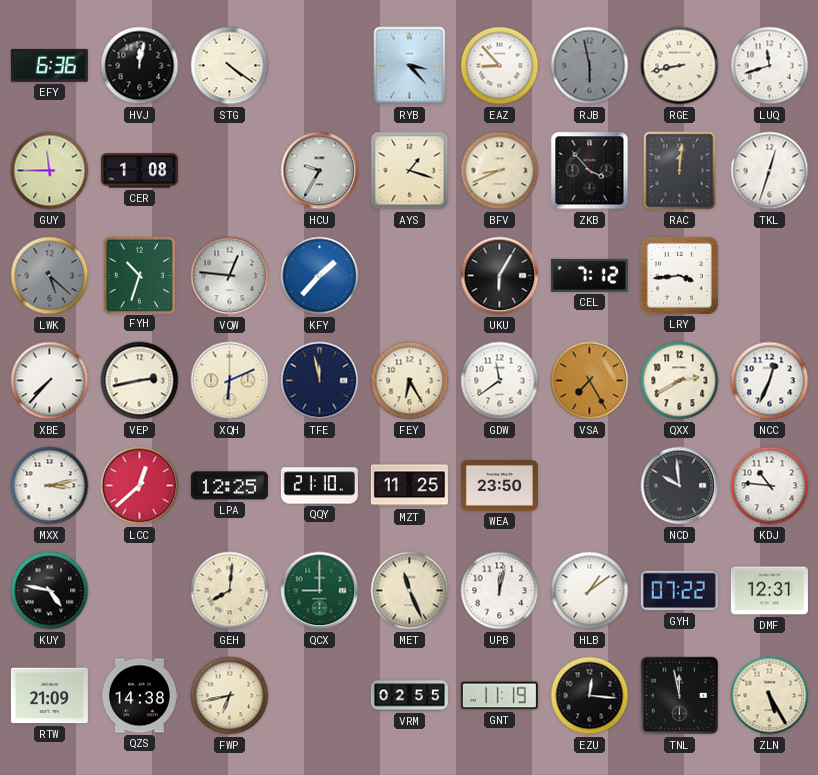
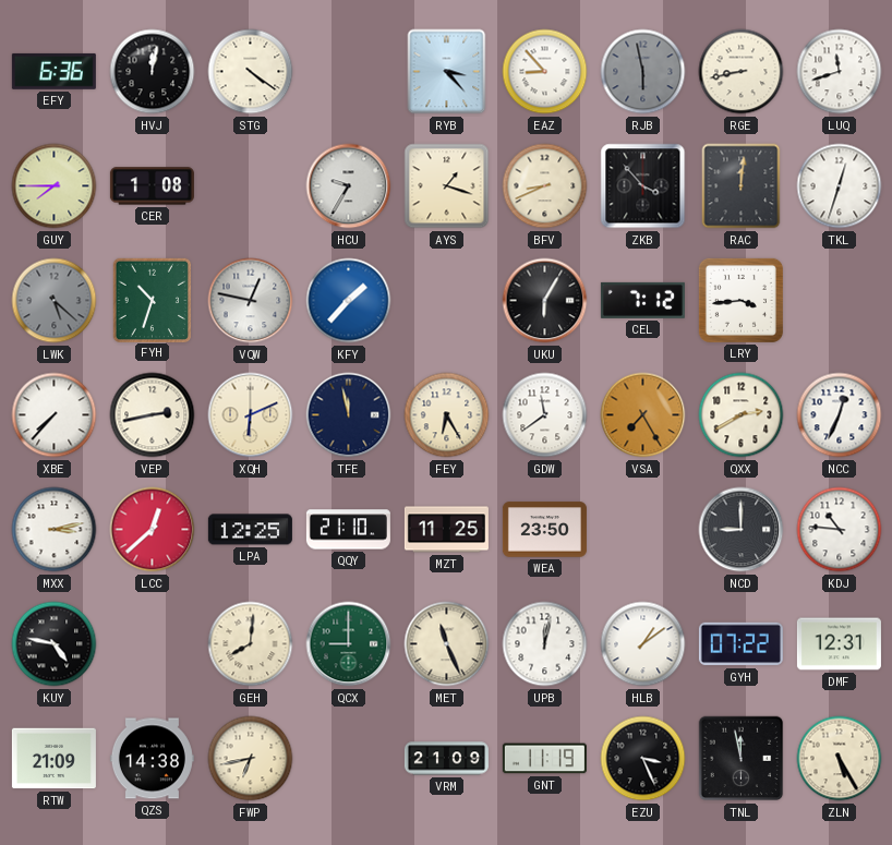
GUY: 11:45 -> 7:45 (55, 186)
VQW: 12:46 -> 12:47 (251, 301)
NCD: 9:59 -> 9:00 (742, 530)
VRM: 02:55 -> 21:09 (446, 759)
EZU: 12:16 -> 3:26 (643, 759)
